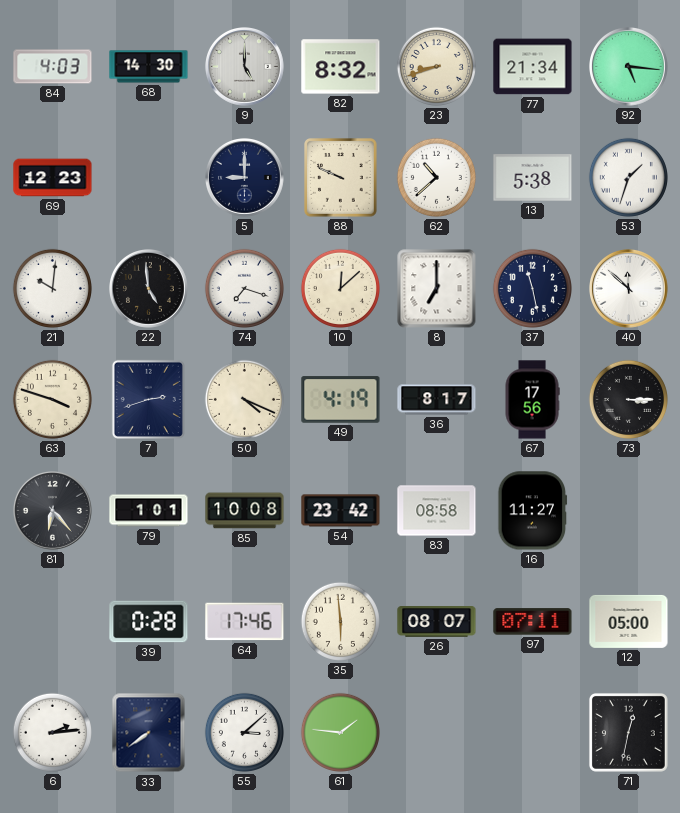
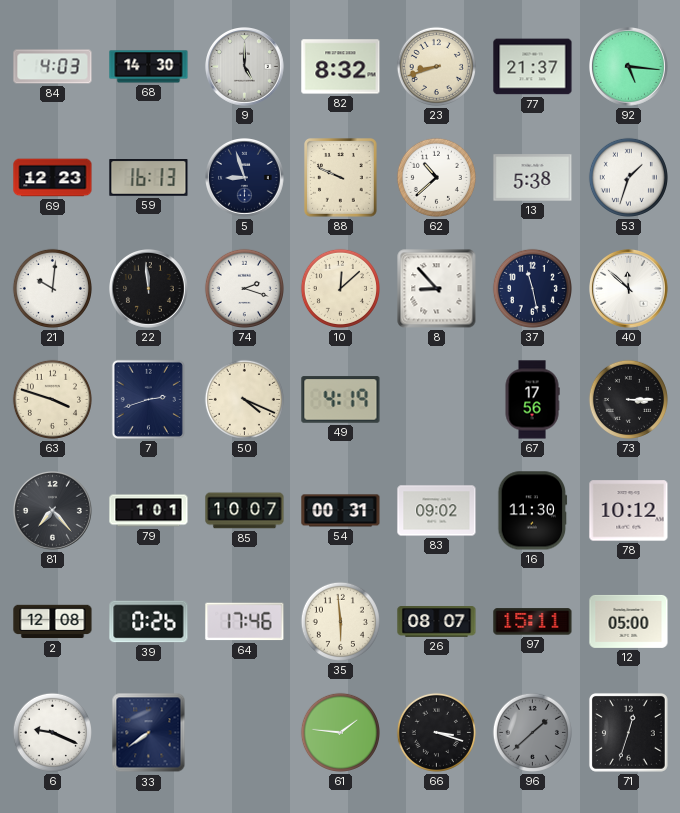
77: 21:34 -> 21:37 (533, 67)
59: none -> 16:13 (149, 178)
5: 9:00 -> 8:57 (245, 178)
22: 4:59 -> 11:59 (149, 289)
74: 7:18 -> 2:18 (244, 288)
8: 7:00 -> 8:53 (437, 289)
36: 8:17 -> none (437, 400)
81: 6:23 -> 7:23 (53, 511)
85: 10:08 -> 10:07 (245, 511)
54: 23:42 -> 00:31 (341, 511)
83: 08:58 -> 09:02 (437, 511)
16: 11:27 -> 11:30 (533, 511)
78: none -> 10:12 (629, 511)
2: none -> 12:08 (53, 622)
39: 0:28 -> 0:26 (149, 622)
97: 07:11 -> 15:11 (533, 622)
6: 2:14 -> 9:19 (52, 732)
55: 3:08 -> none (244, 732)
66: none -> 3:18 (436, 732)
96: none -> 1:38 (532, 732)
71: 12:32 -> 12:33 (628, 732)
